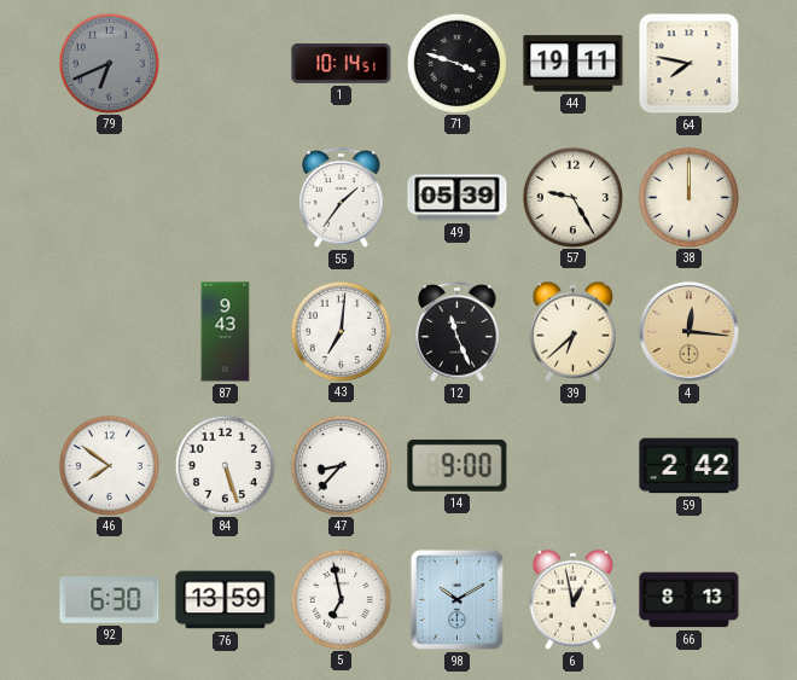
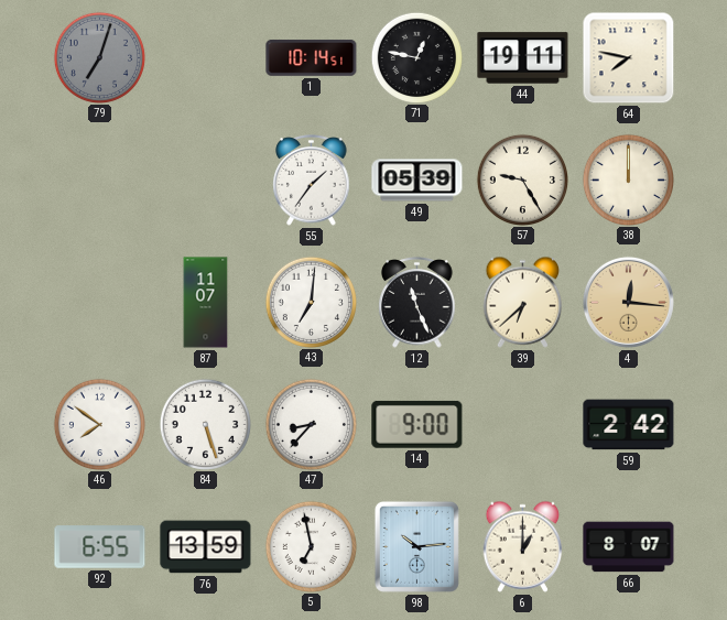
79: 6:41 -> 7:03 (99, 57)
71: 3:48 -> 12:47 (416, 57)
87: 9:43 -> 11:07 (206, 303)
92: 6:30 -> 6:55 (100, 547)
98: 10:10 -> 10:14 (416, 546)
6: 12:58 -> 1:00 (523, 546)
66: 8:13 -> 8:07 (629, 547)
